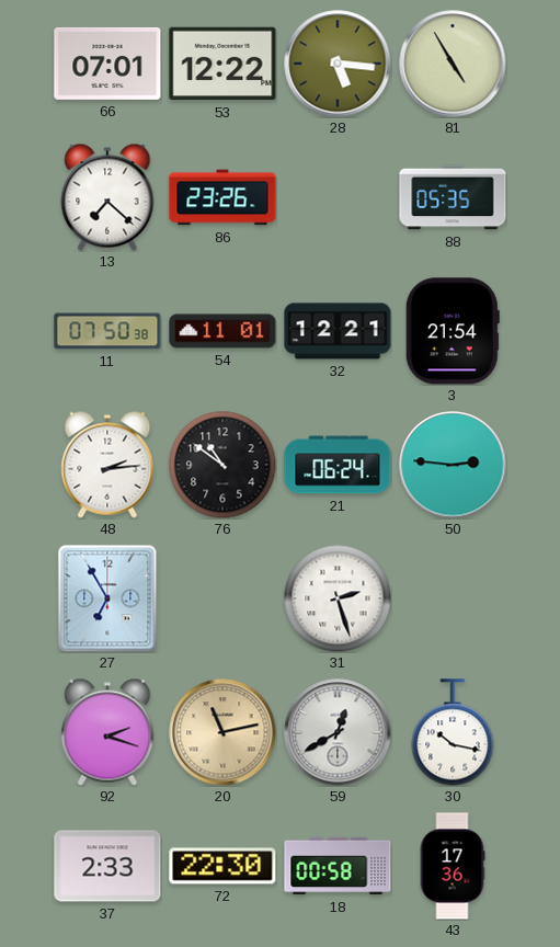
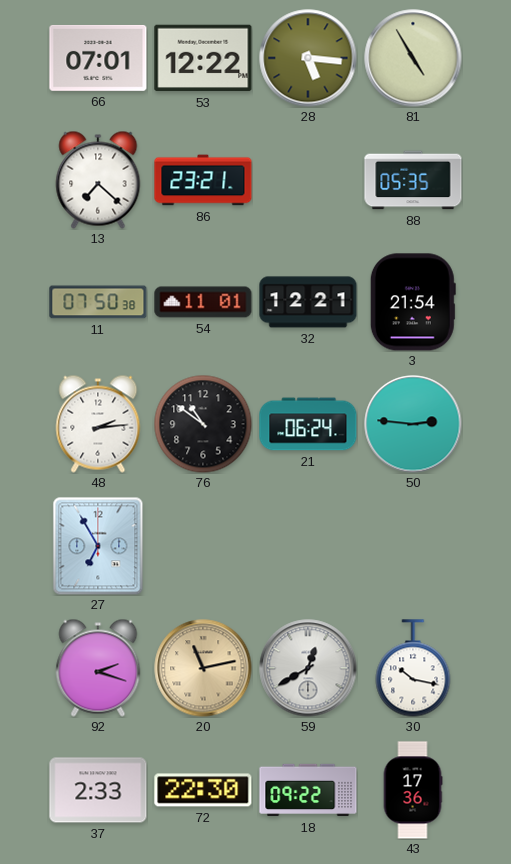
86: 23:26 -> 23:21 (203, 180)
31: 2:27 -> none (338, 598)
18: 00:58 -> 09:22 (308, 790)
